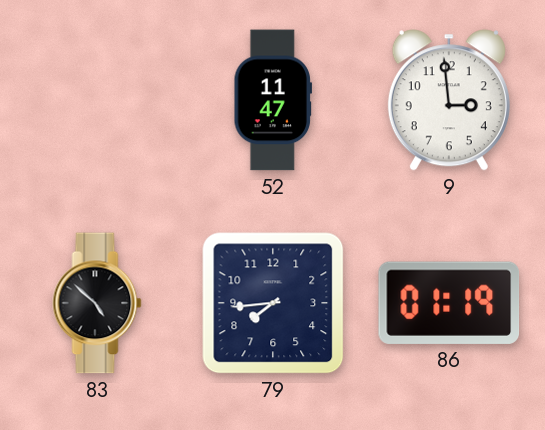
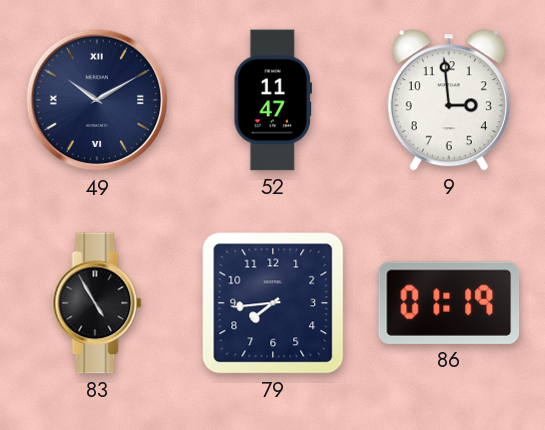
49: none -> 10:10 (97, 100)
83: 4:52 -> 4:55 (97, 303)
